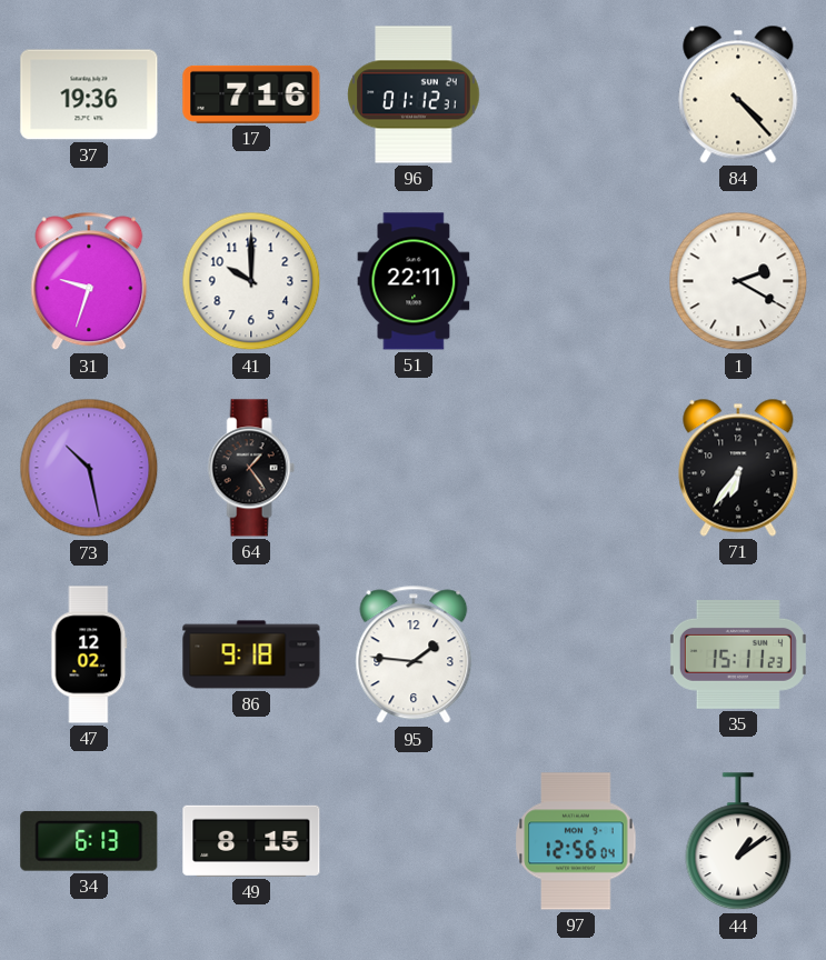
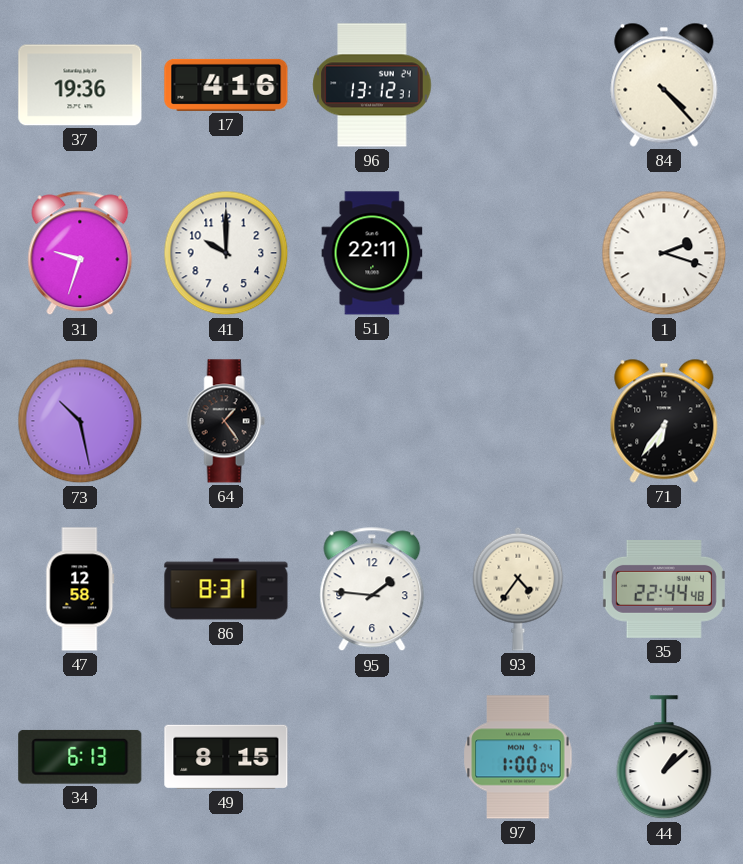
17: 7:16 -> 4:16 (226, 85)
96: 01:12 -> 13:12 (372, 85)
1: 2:20 -> 2:18 (664, 253)
47: 12:02 -> 12:58 (80, 589)
86: 9:18 -> 8:31 (226, 589)
93: none -> 4:36 (518, 589)
35: 15:11 -> 22:44 (664, 589)
97: 12:56 -> 1:00 (518, 757)
44: 1:09 -> 1:08 (664, 758)
